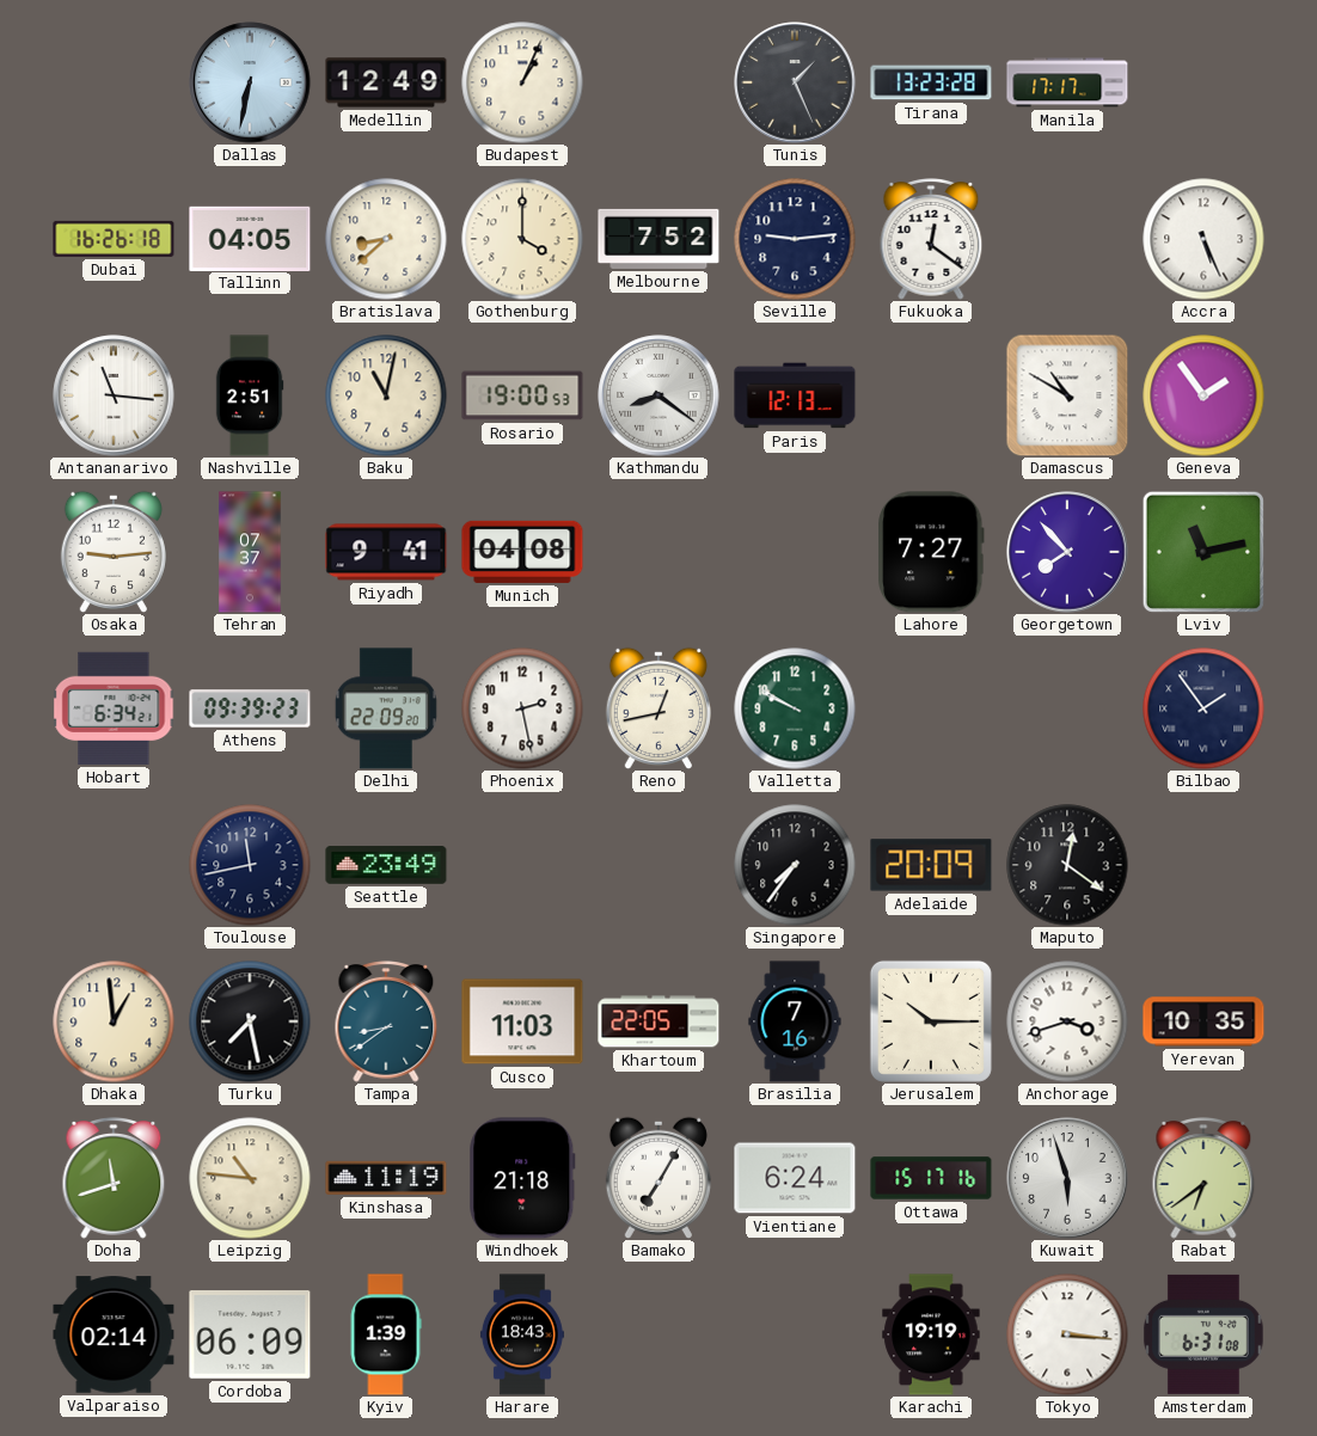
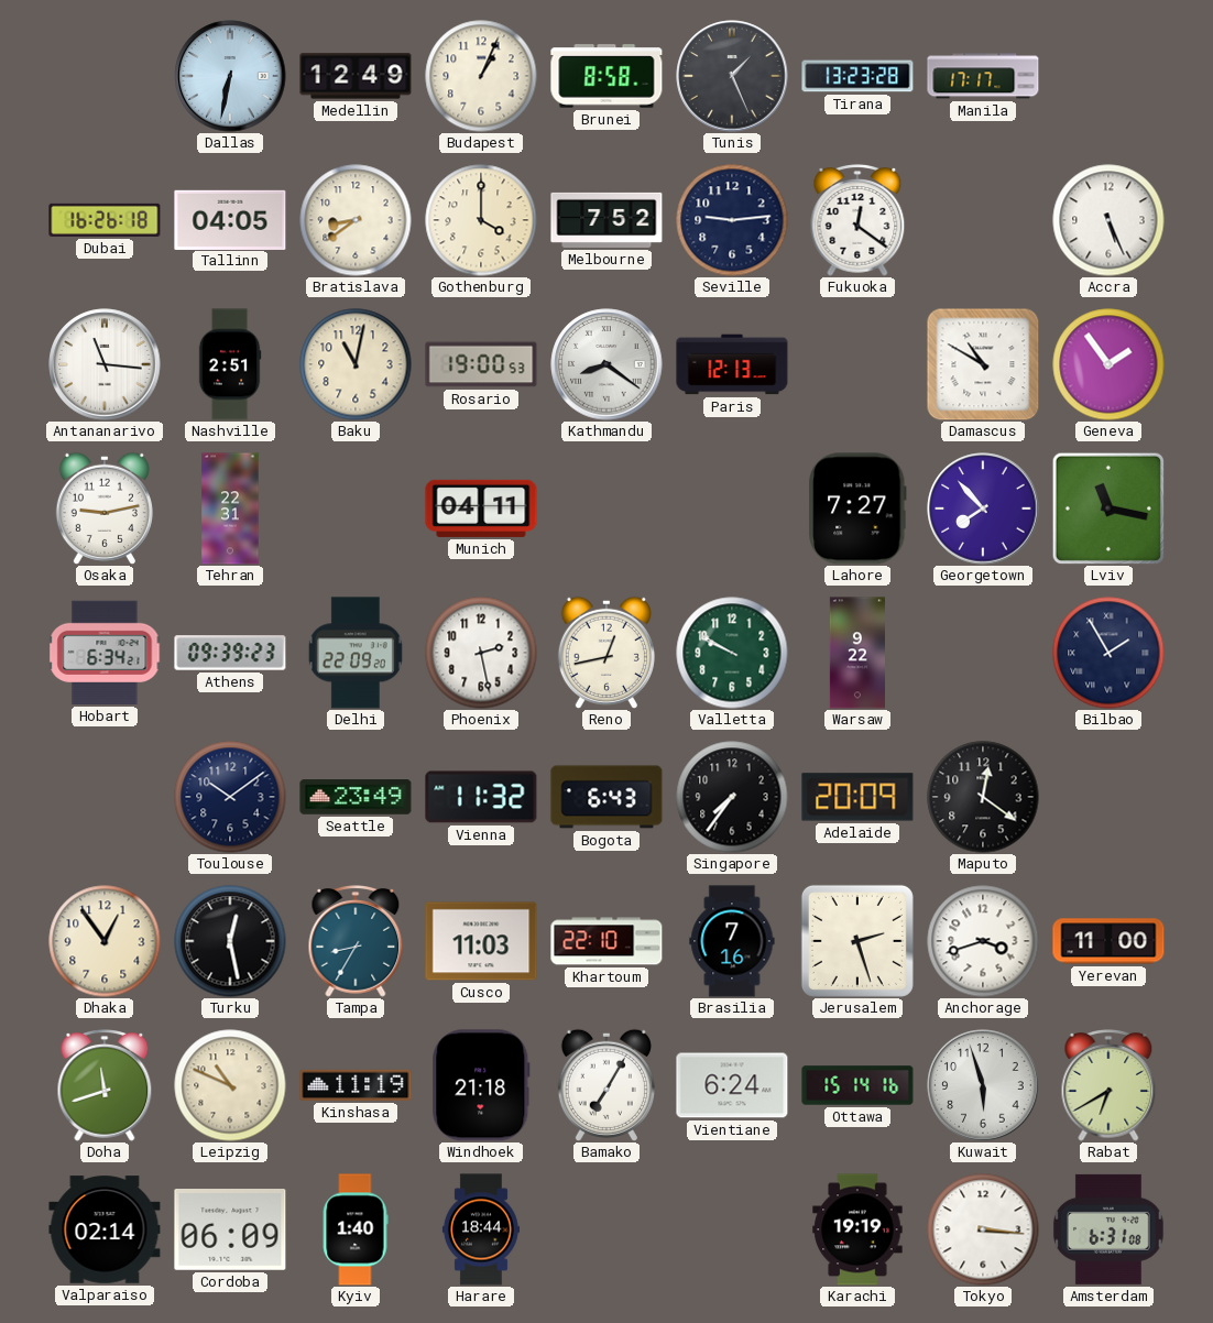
Brunei: none -> 8:58 (606, 76)
Bratislava: 8:38 -> 8:39 (356, 220)
Osaka: 9:14 -> 9:13 (105, 509)
Tehran: 07:37 -> 22:31 (230, 509)
Riyadh: 9:41 -> none (386, 552)
Munich: 04:08 -> 04:11 (481, 509)
Lviv: 11:13 -> 11:17 (1108, 509)
Warsaw: none -> 9:22 (857, 653)
Bilbao: 1:54 -> 1:55 (1108, 653)
Toulouse: 11:43 -> 10:09 (230, 797)
Vienna: none -> 11:32 (481, 797)
Bogota: none -> 6:43 (606, 797)
Dhaka: 12:59 -> 12:54 (105, 941)
Turku: 7:28 -> 12:28 (230, 941)
Tampa: 8:39 -> 8:35 (356, 942)
Khartoum: 22:05 -> 22:10 (606, 941)
Jerusalem: 10:15 -> 2:27 (857, 941)
Yerevan: 10:35 -> 11:00 (1108, 941)
Leipzig: 10:46 -> 10:49 (230, 1085)
Ottawa: 15:17 -> 15:14 (857, 1085)
Rabat: 6:39 -> 6:40 (1108, 1086)
Kyiv: 1:39 -> 1:40 (356, 1229)
Harare: 18:43 -> 18:44 (481, 1229)
